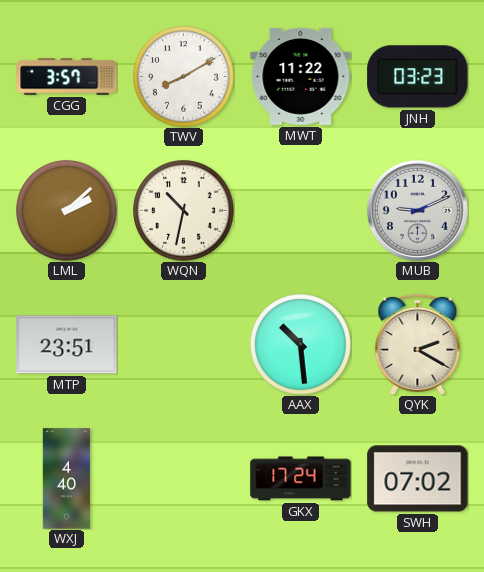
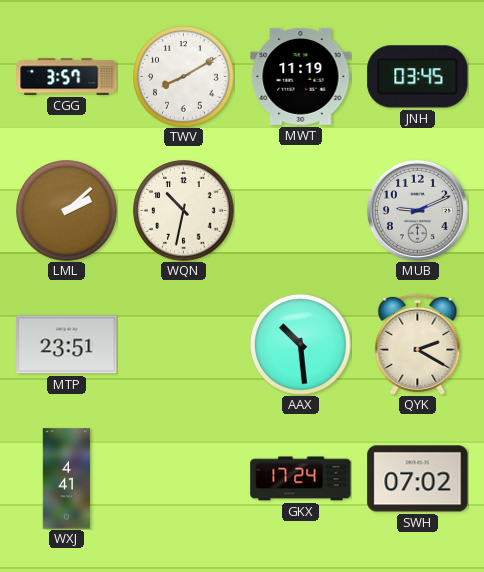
MWT: 11:22 -> 11:19 (301, 76)
JNH: 03:23 -> 03:45 (418, 77)
WXJ: 4:40 -> 4:41 (67, 479)
